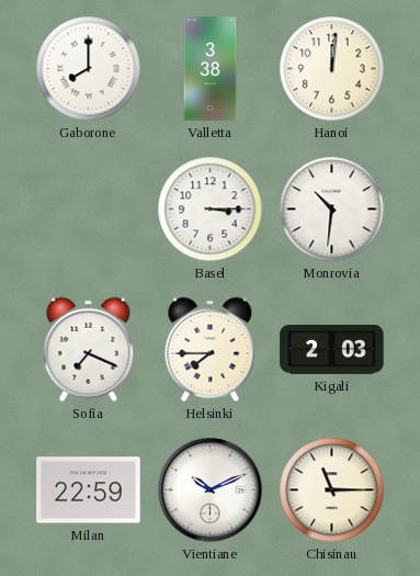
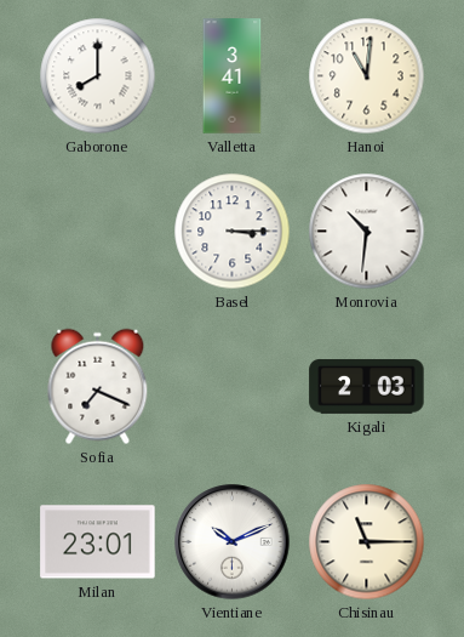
Valletta: 3:38 -> 3:41 (233, 76)
Hanoi: 12:01 -> 11:01 (367, 76)
Helsinki: 7:45 -> none (211, 350)
Milan: 22:59 -> 23:01 (98, 542)
